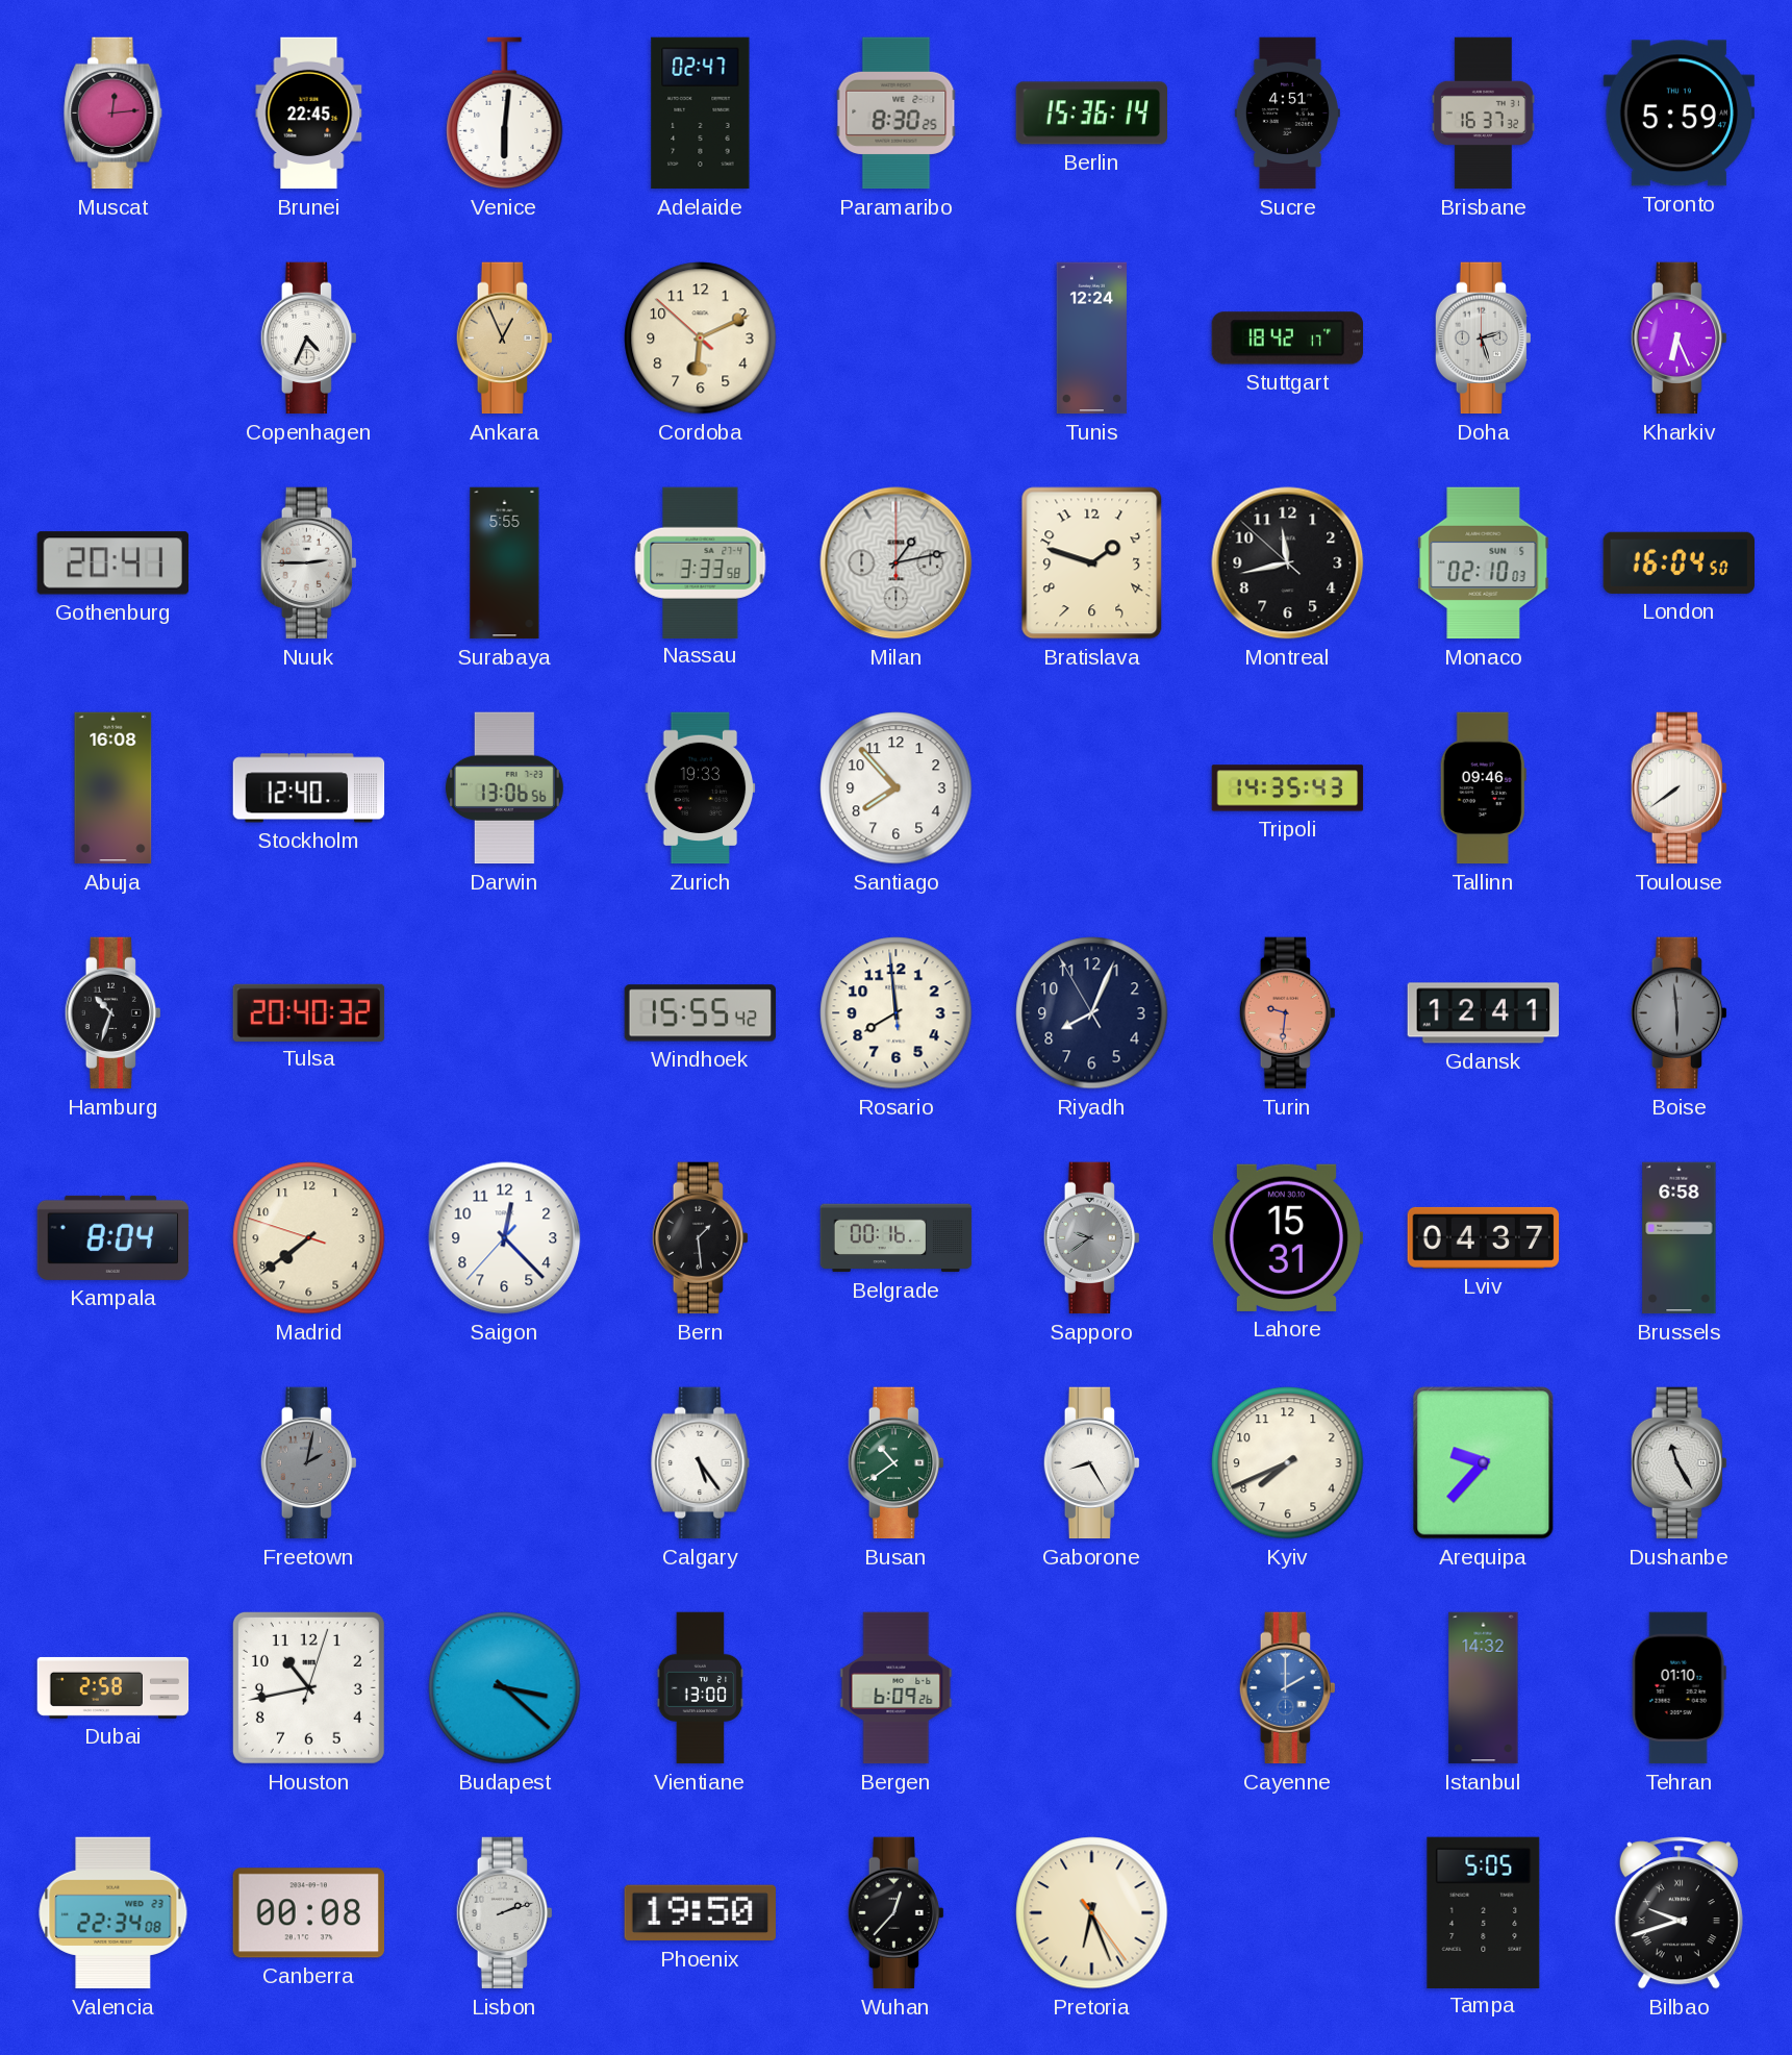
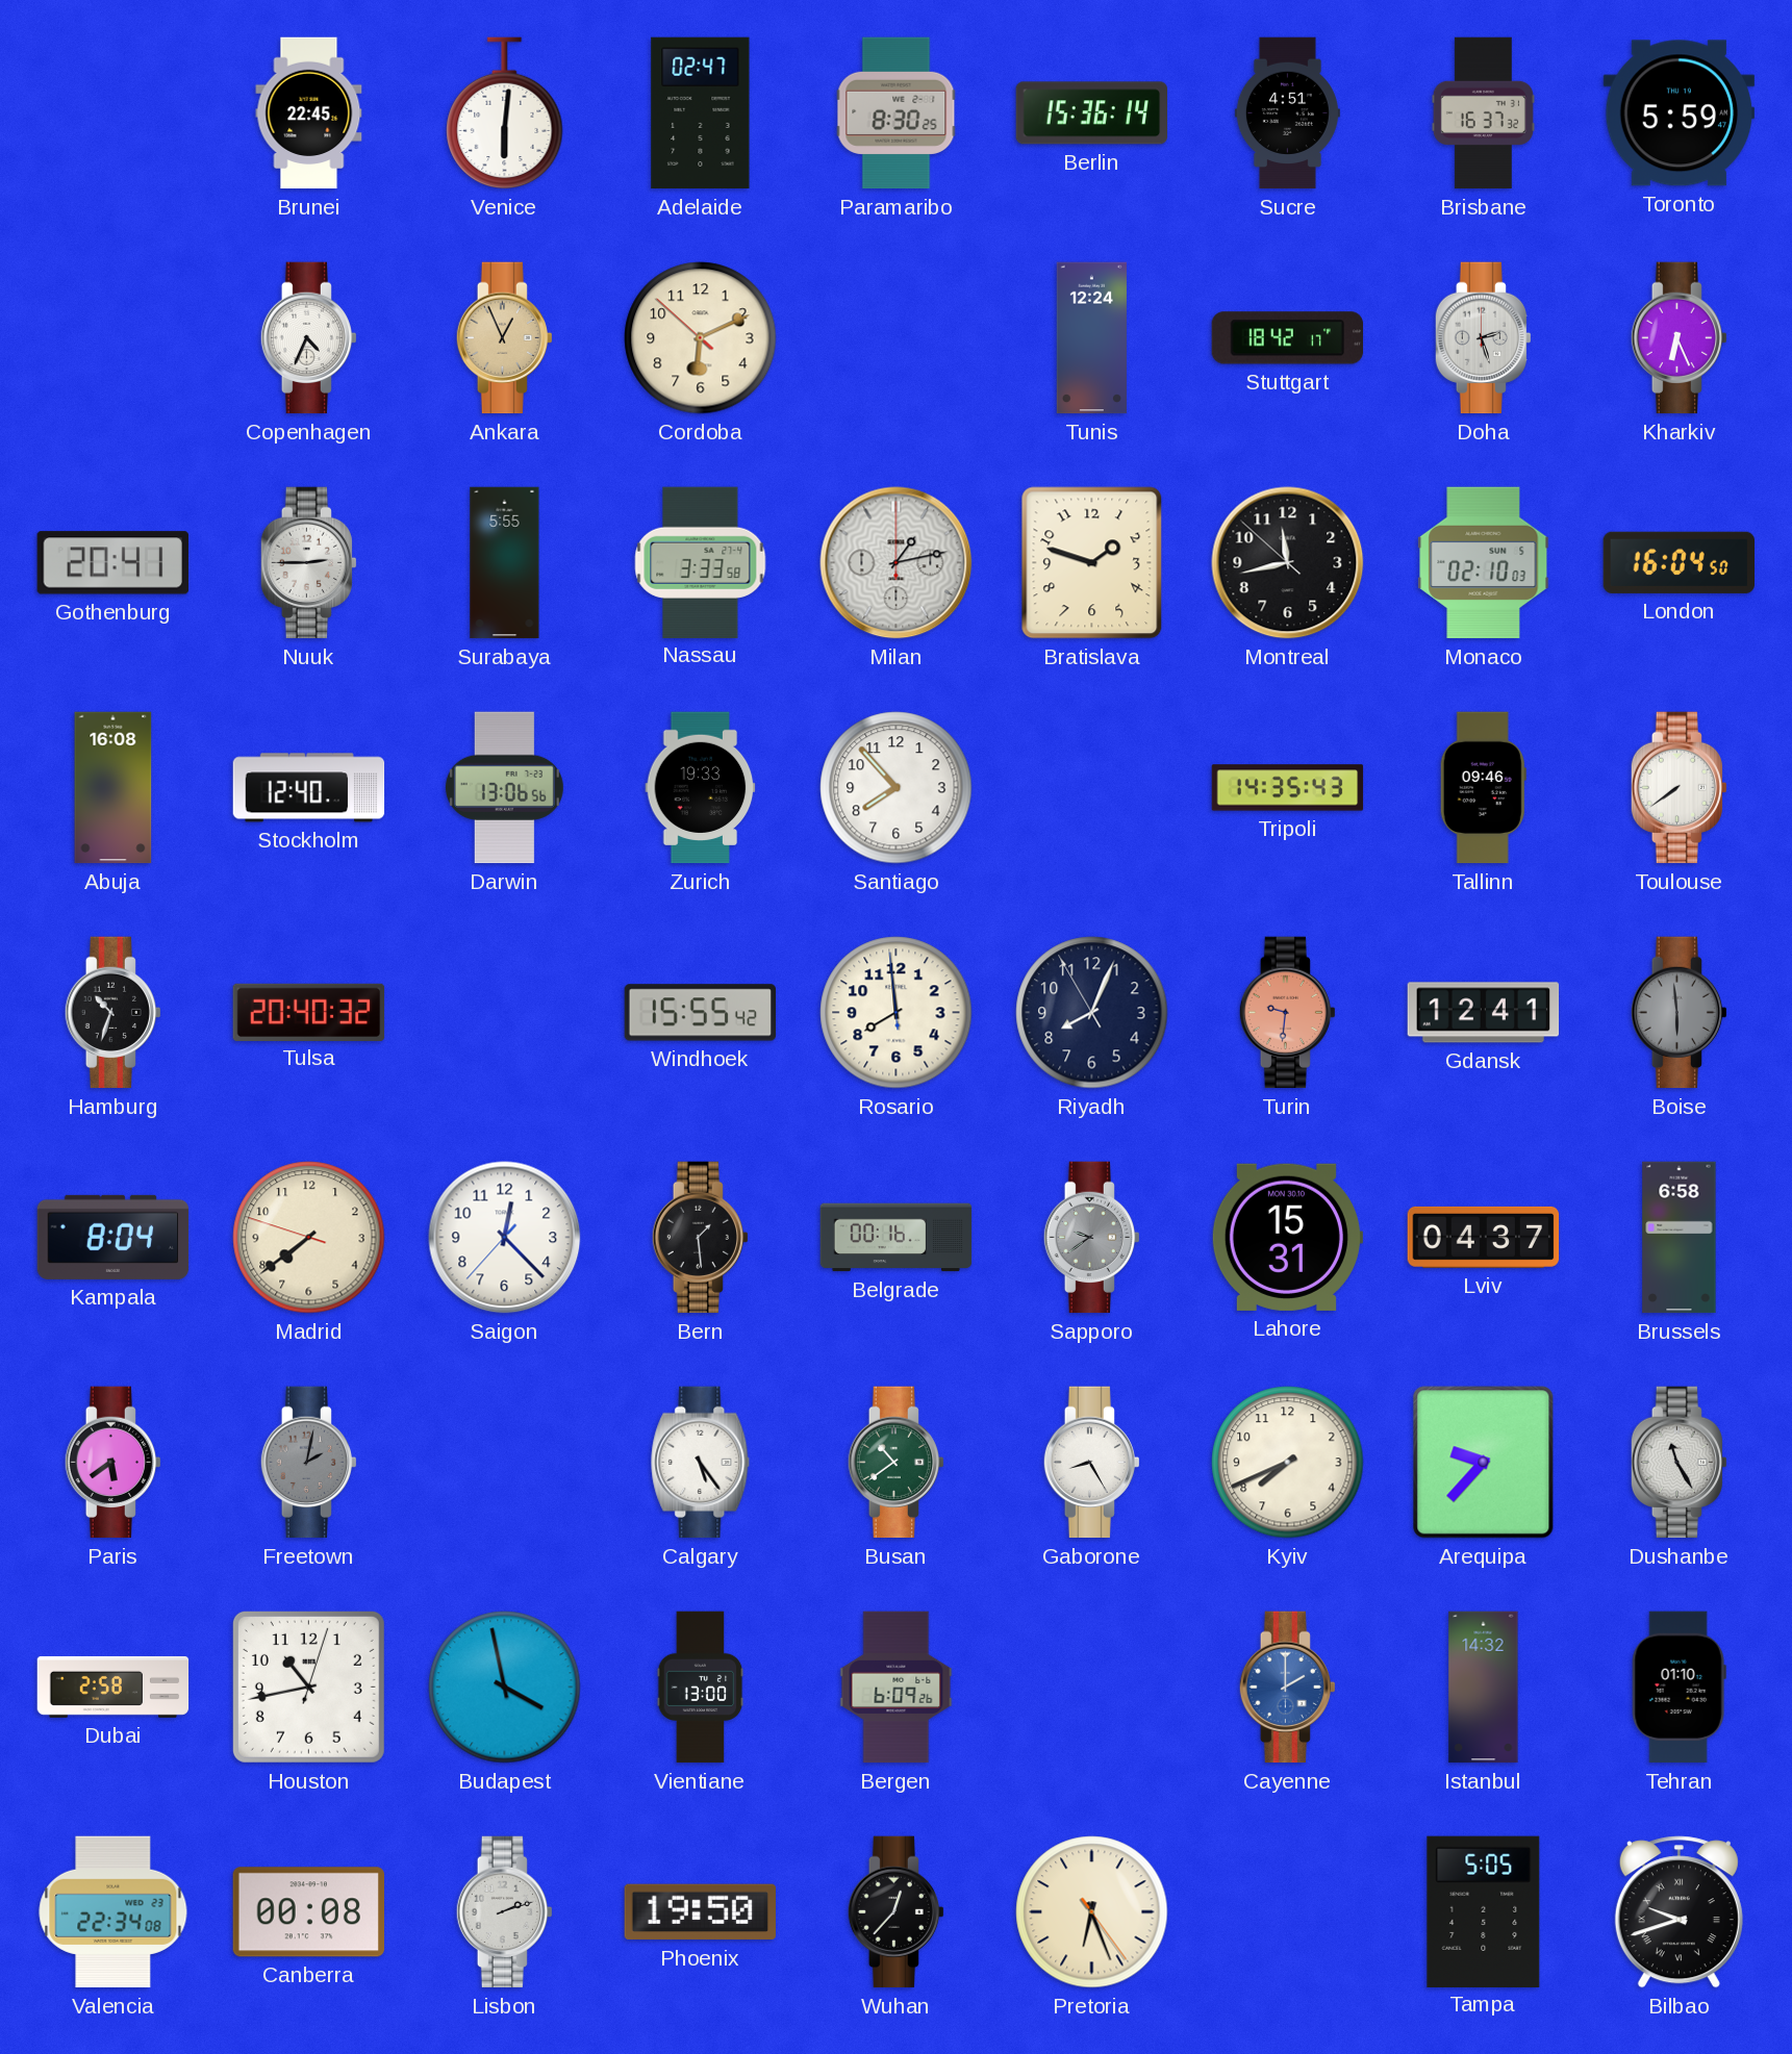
Muscat: 12:14 -> none (113, 114)
Paris: none -> 5:39 (112, 1463)
Budapest: 3:22 -> 3:58 (505, 1688)
